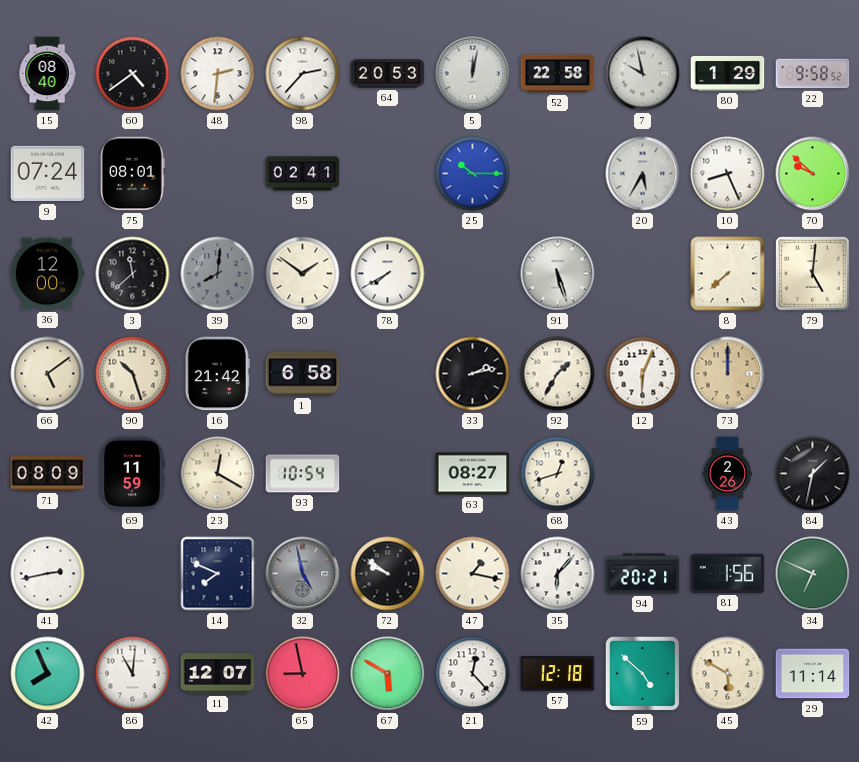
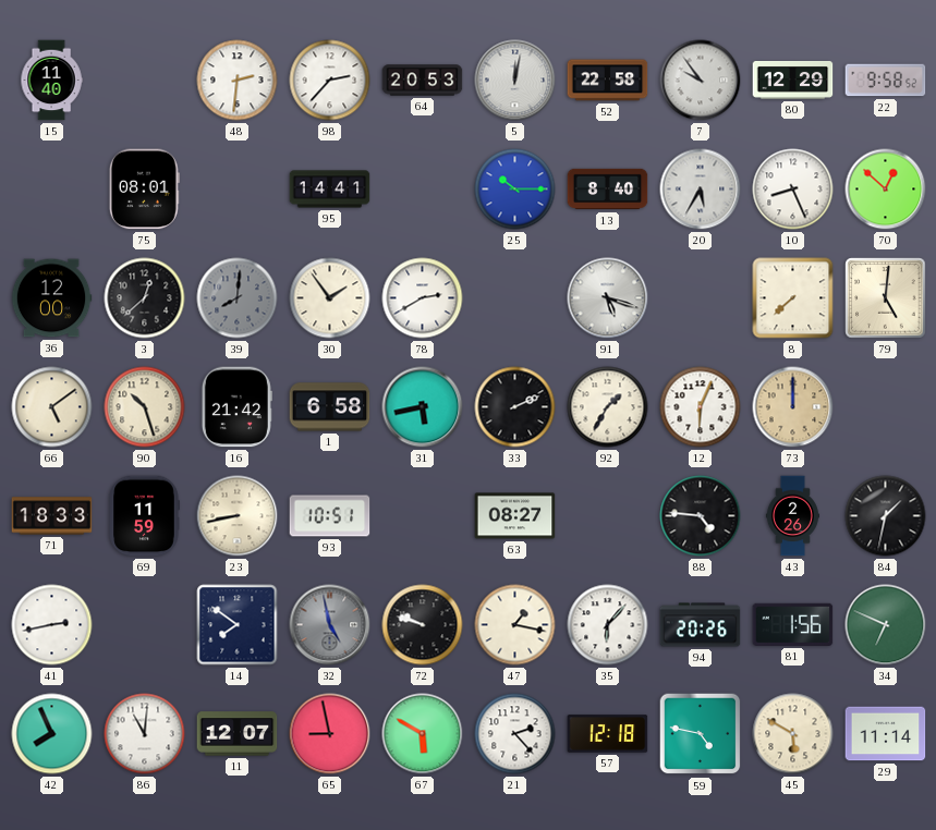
15: 08:40 -> 11:40 (51, 81)
60: 4:39 -> none (133, 74)
7: 9:58 -> 9:54 (701, 81)
80: 1:29 -> 12:29 (793, 80)
9: 07:24 -> none (48, 174)
95: 02:41 -> 14:41 (330, 190)
13: none -> 8:40 (608, 190)
70: 9:52 -> 12:52 (886, 190)
3: 11:38 -> 12:38 (145, 298)
30: 1:51 -> 1:54 (330, 298)
78: 7:40 -> 2:40 (423, 298)
91: 5:27 -> 5:18 (608, 298)
31: none -> 5:43 (423, 407)
33: 2:13 -> 2:11 (515, 407)
71: 08:09 -> 18:33 (52, 516)
23: 12:20 -> 8:43 (238, 516)
93: 10:54 -> 10:51 (330, 516)
68: 12:42 -> none (558, 474)
88: none -> 4:46 (701, 516)
14: 7:49 -> 7:51 (238, 625)
72: 9:51 -> 9:48 (423, 625)
94: 20:21 -> 20:26 (701, 625)
21: 12:23 -> 2:23 (515, 734)
59: 4:52 -> 4:47 (701, 734)
